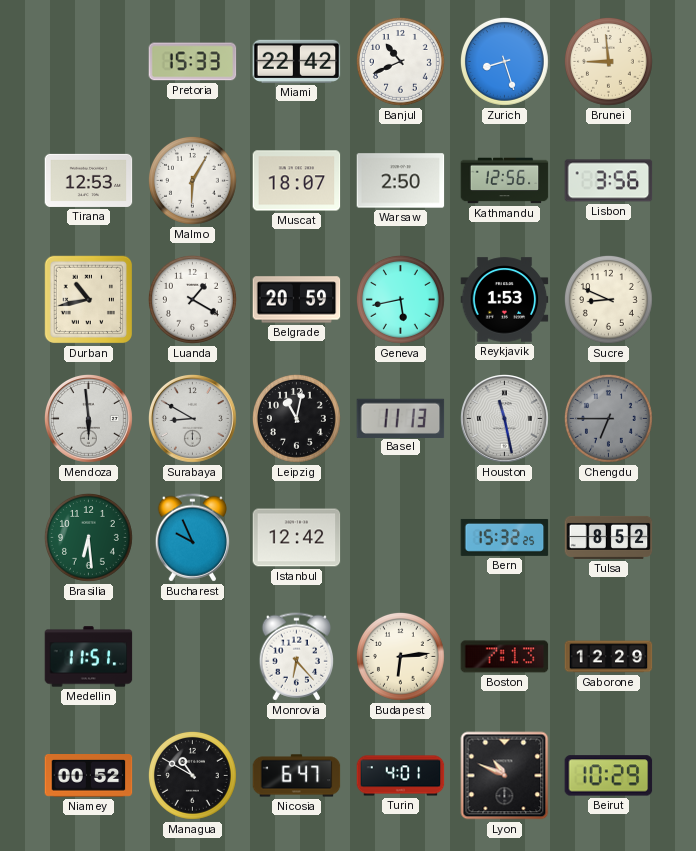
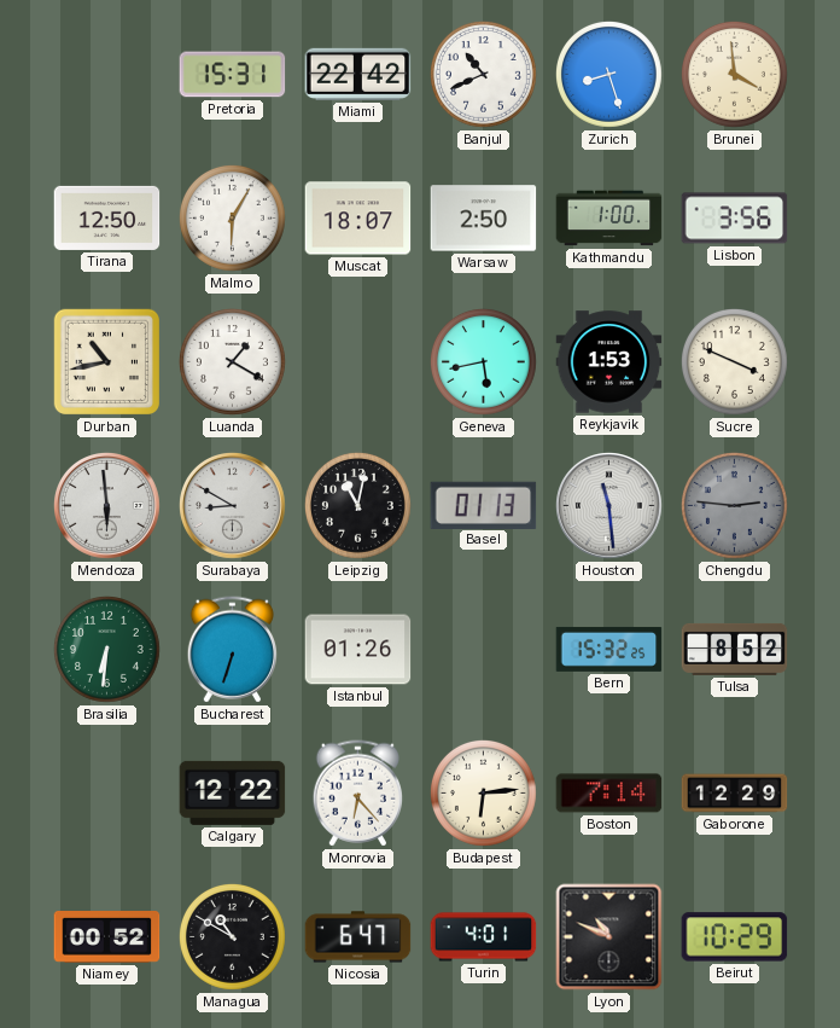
Pretoria: 15:33 -> 15:31 (233, 75)
Brunei: 8:59 -> 3:59 (735, 75)
Tirana: 12:53 -> 12:50 (107, 217)
Kathmandu: 12:56 -> 1:00 (609, 219)
Belgrade: 20:59 -> none (297, 300)
Sucre: 8:49 -> 3:49 (735, 362)
Basel: 11:13 -> 01:13 (484, 505)
Houston: 11:28 -> 11:29 (609, 506)
Chengdu: 6:45 -> 2:46 (735, 506)
Brasilia: 6:29 -> 6:31 (107, 650)
Bucharest: 9:56 -> 6:33 (232, 650)
Istanbul: 12:42 -> 01:26 (358, 650)
Medellin: 11:51 -> none (89, 657)
Calgary: none -> 12:22 (233, 792)
Boston: 7:13 -> 7:14 (609, 794)
